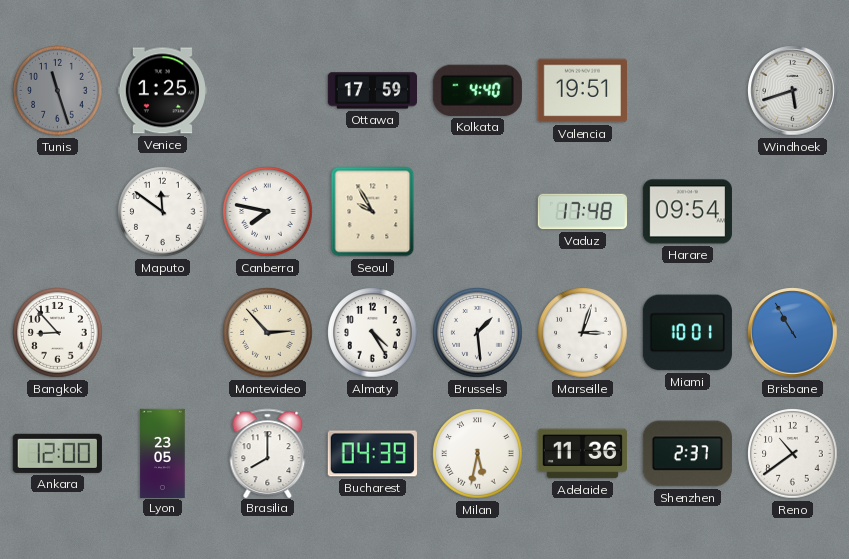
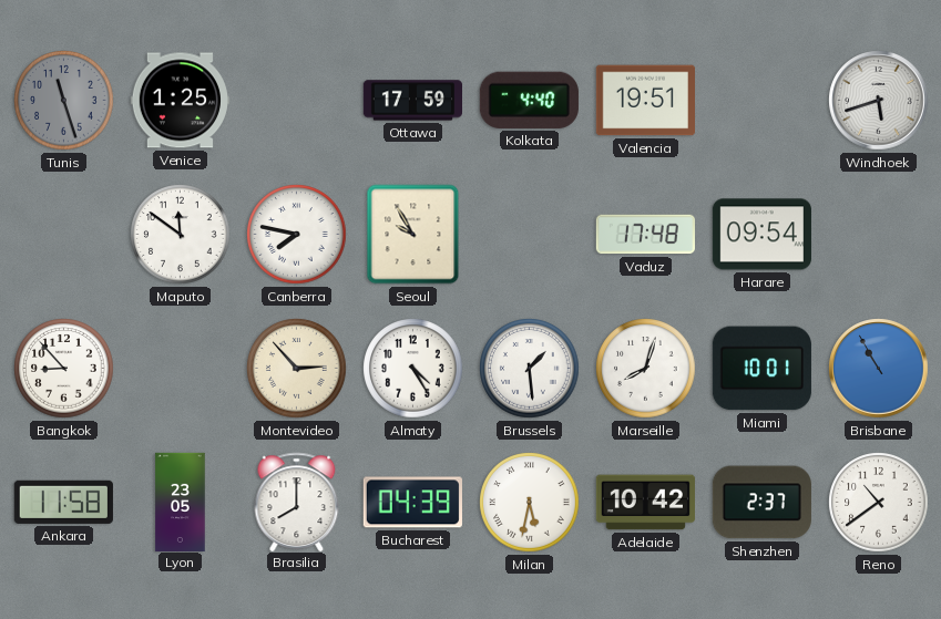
Marseille: 3:03 -> 8:03 (646, 369)
Ankara: 12:00 -> 11:58 (63, 502)
Adelaide: 11:36 -> 10:42 (645, 503)
